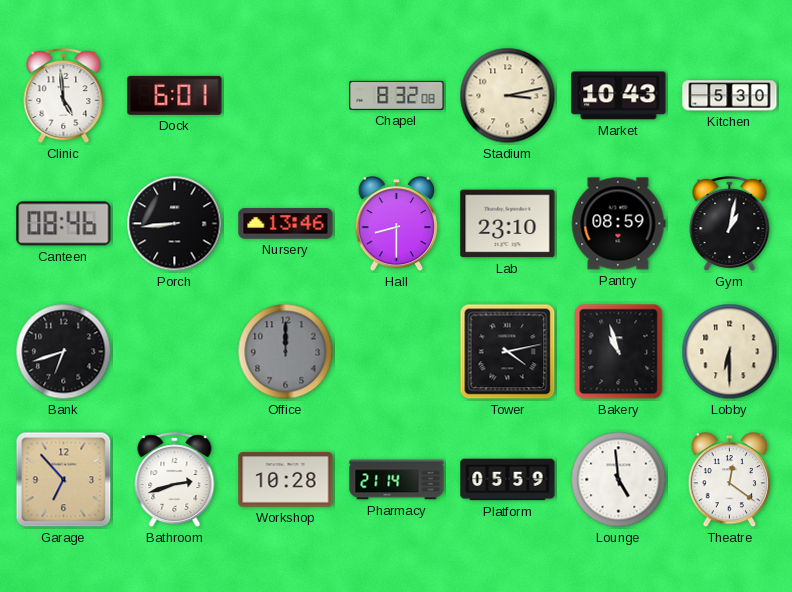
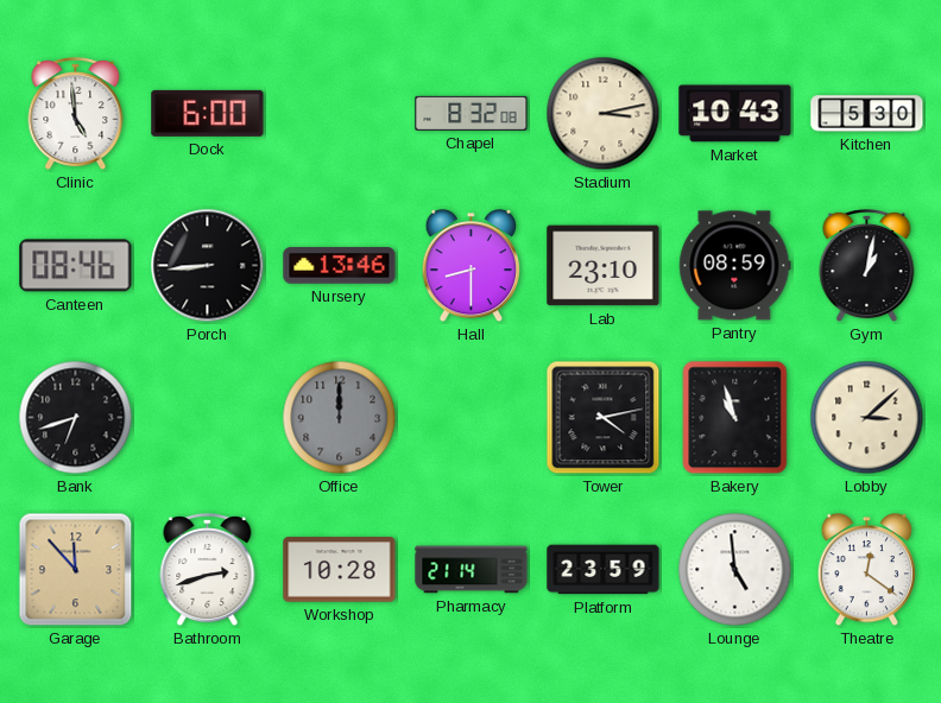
Dock: 6:01 -> 6:00 (208, 113)
Lobby: 6:30 -> 3:08 (867, 418)
Garage: 6:53 -> 11:53 (76, 570)
Platform: 05:59 -> 23:59 (604, 570)
